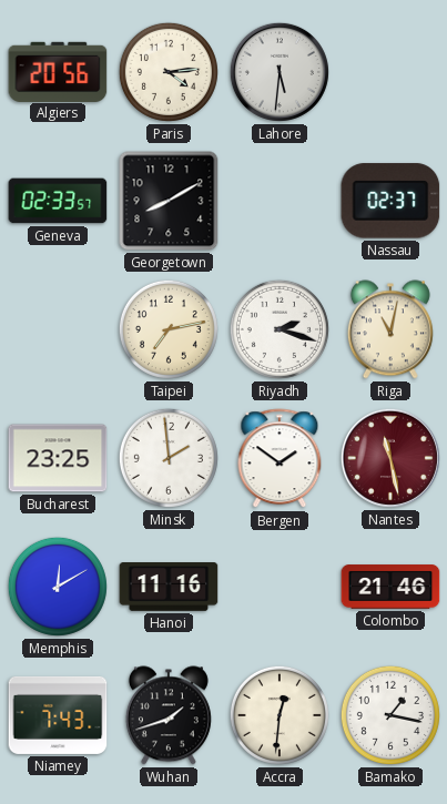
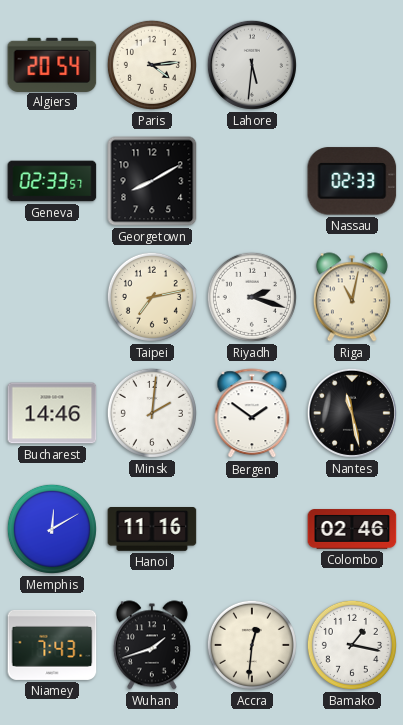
Algiers: 20:56 -> 20:54 (52, 64)
Nassau: 02:37 -> 02:33 (352, 181)
Bucharest: 23:25 -> 14:46 (52, 413)
Minsk: 1:59 -> 2:01 (152, 413)
Nantes dial: burgundy -> black (352, 413)
Colombo: 21:46 -> 02:46 (352, 529)
